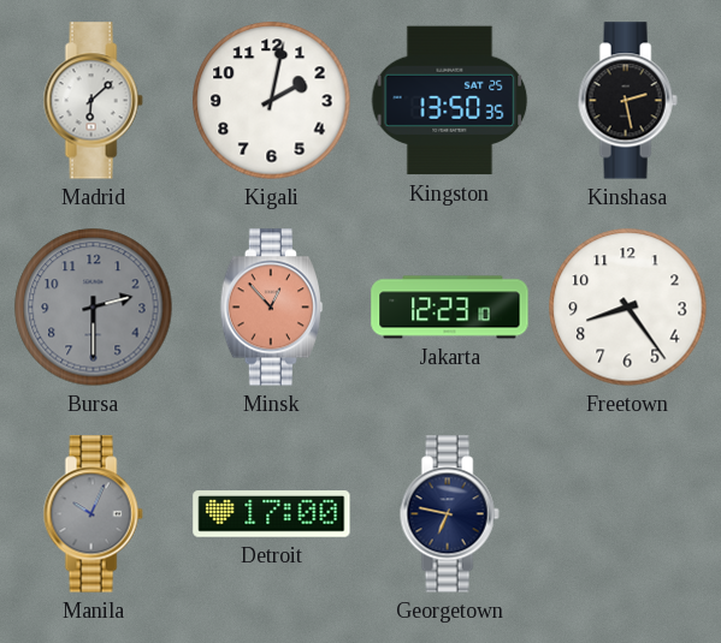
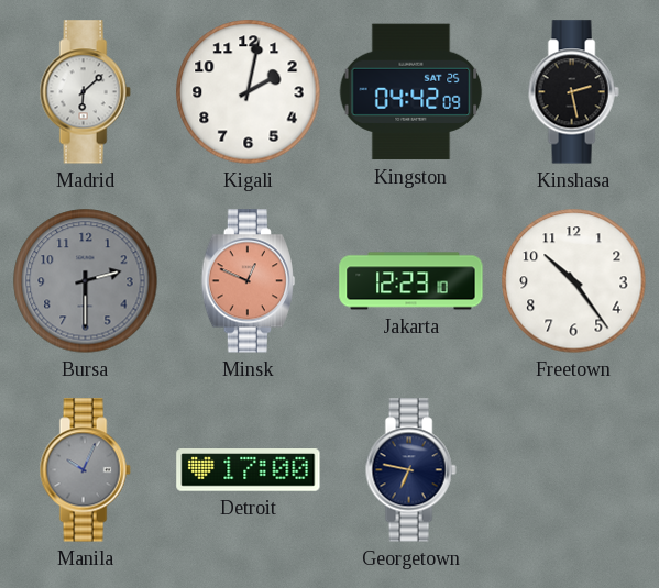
Kingston: 13:50 -> 04:42 (411, 92)
Minsk: 12:53 -> 12:49 (248, 281)
Freetown: 8:24 -> 10:24 (574, 281)
